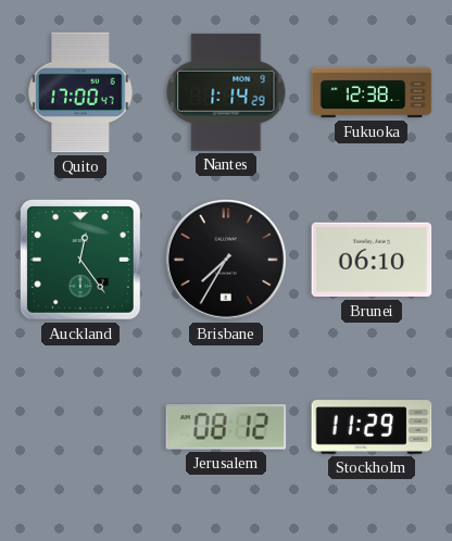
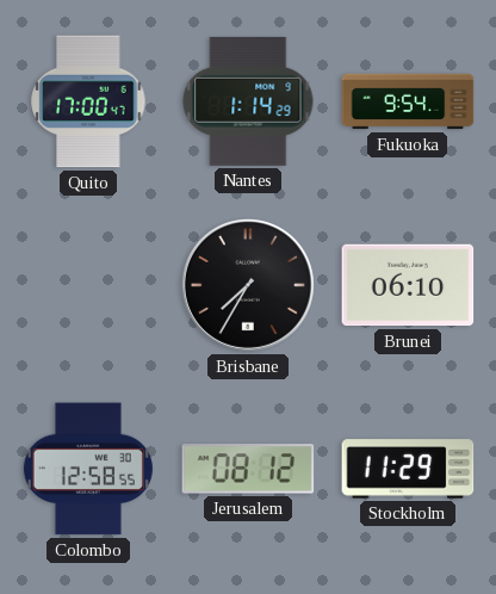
Fukuoka: 12:38 -> 9:54 (408, 101)
Auckland: 12:24 -> none (81, 261)
Colombo: none -> 12:58 (88, 469)
